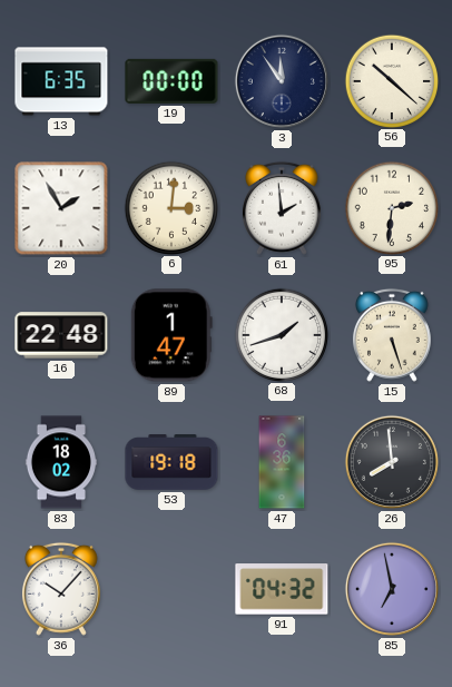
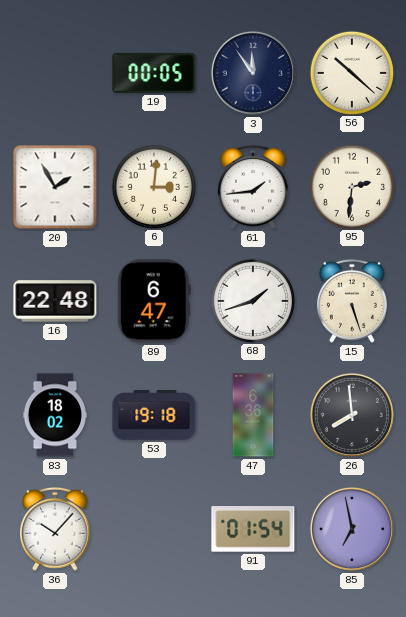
13: 6:35 -> none (61, 81)
19: 00:00 -> 00:05 (154, 73)
61: 1:59 -> 1:44 (253, 187)
89: 1:47 -> 6:47 (154, 301)
91: 04:32 -> 01:54 (253, 529)
